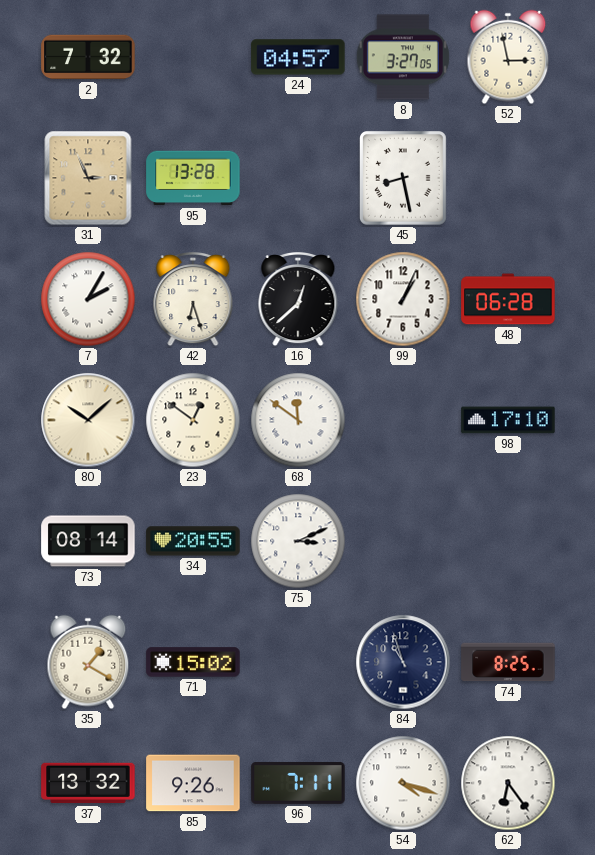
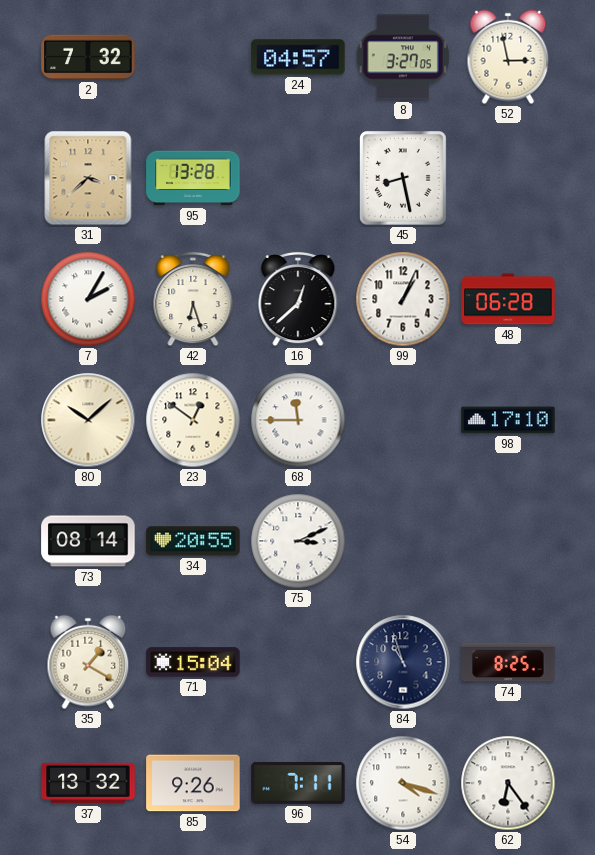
31: 2:56 -> 3:38 (88, 178)
68: 11:51 -> 11:45 (298, 420)
71: 15:02 -> 15:04 (193, 662)
